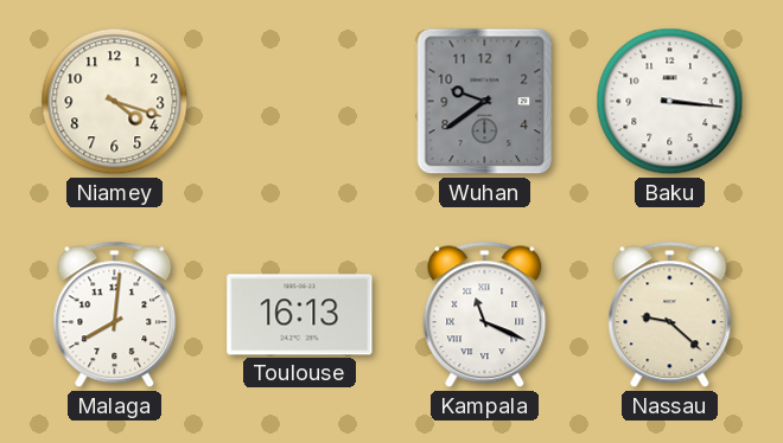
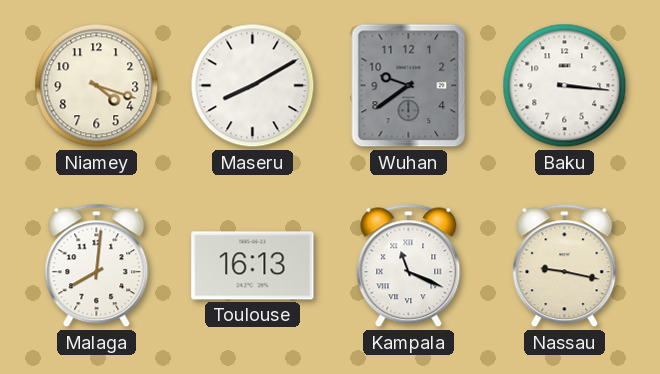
Maseru: none -> 8:10 (253, 86)
Nassau: 9:22 -> 9:17 (565, 266)
